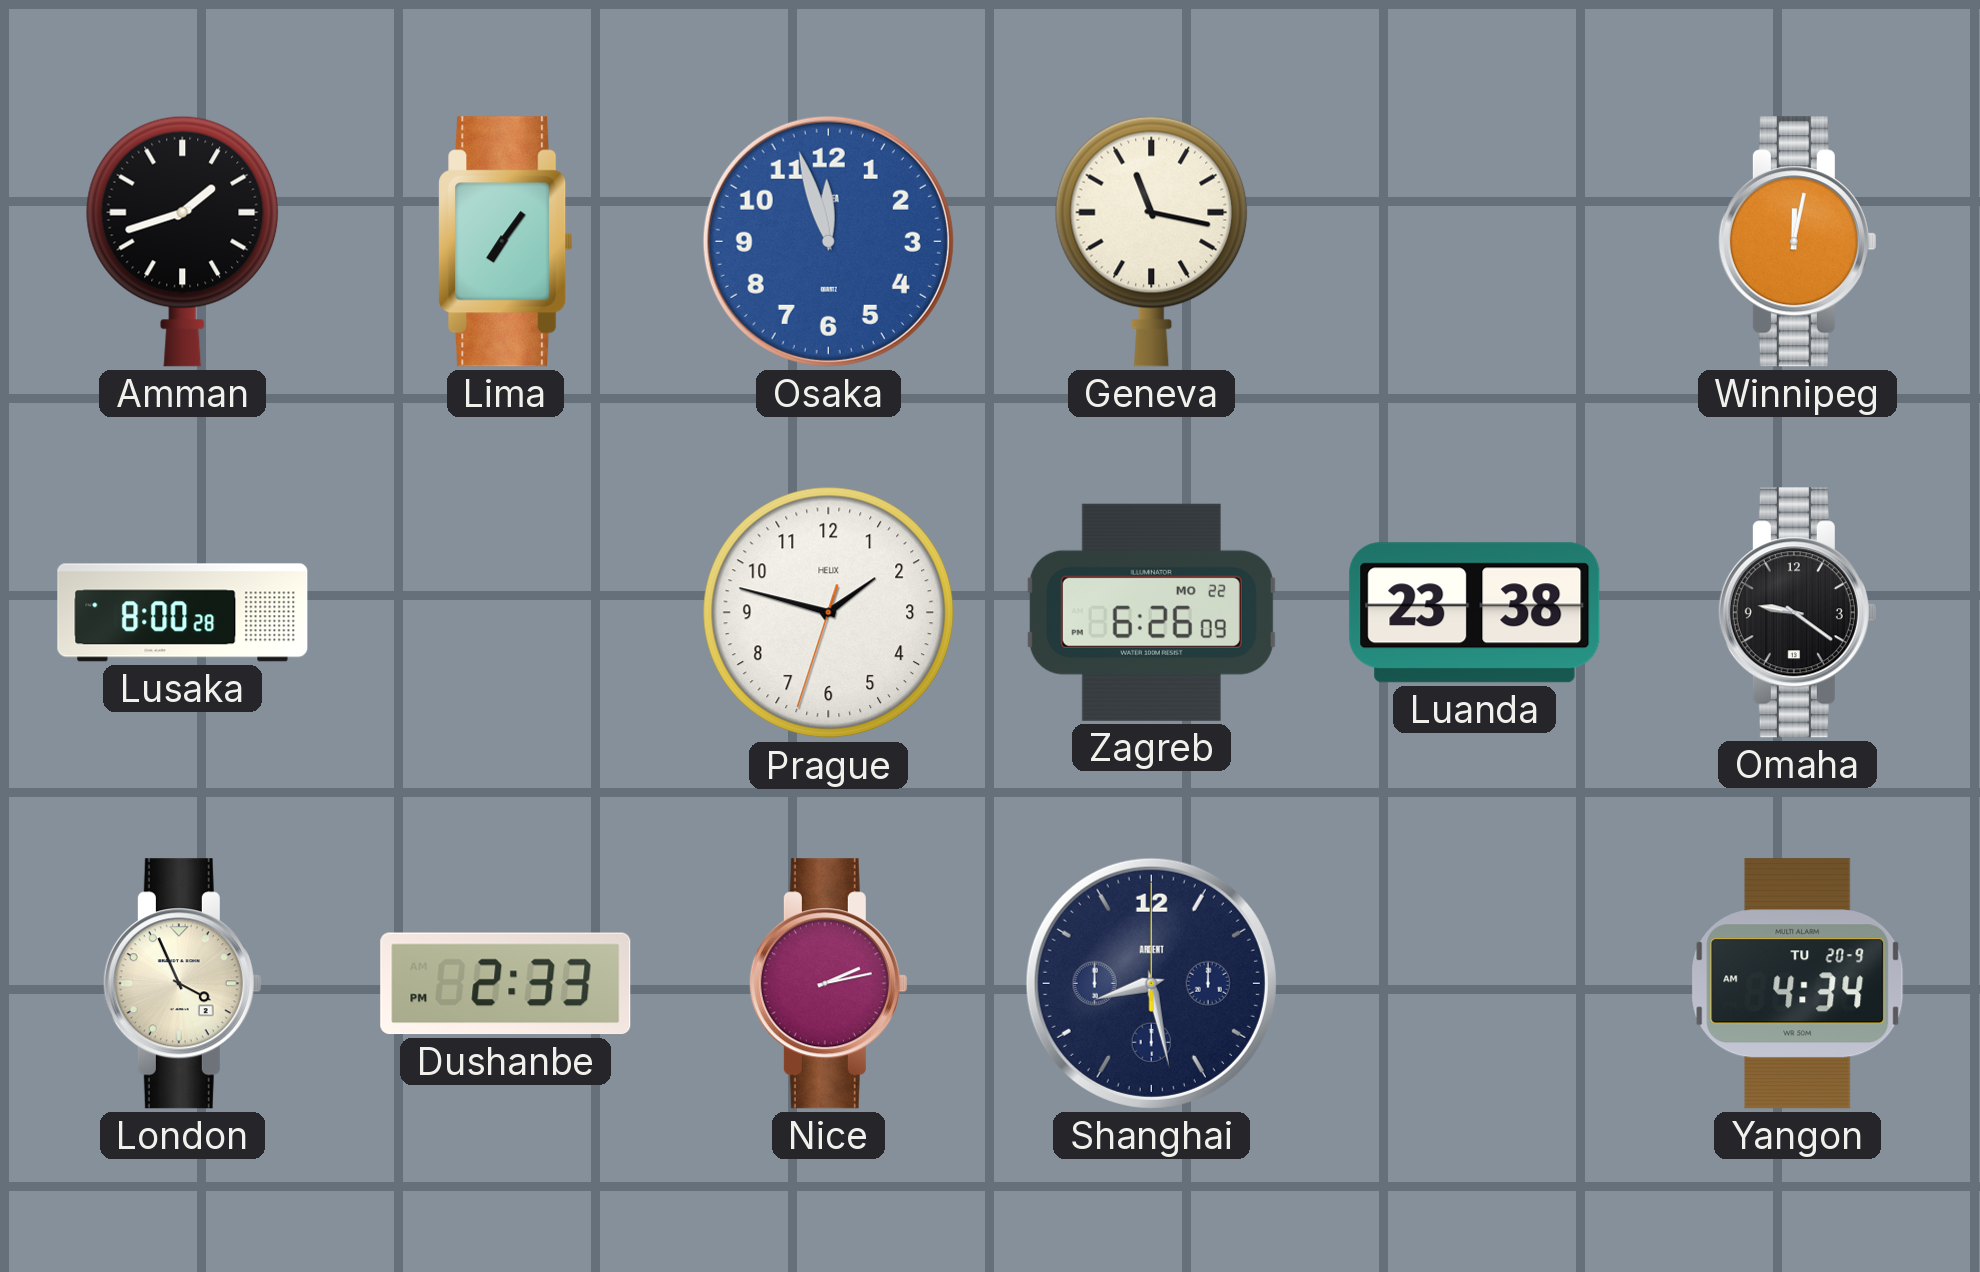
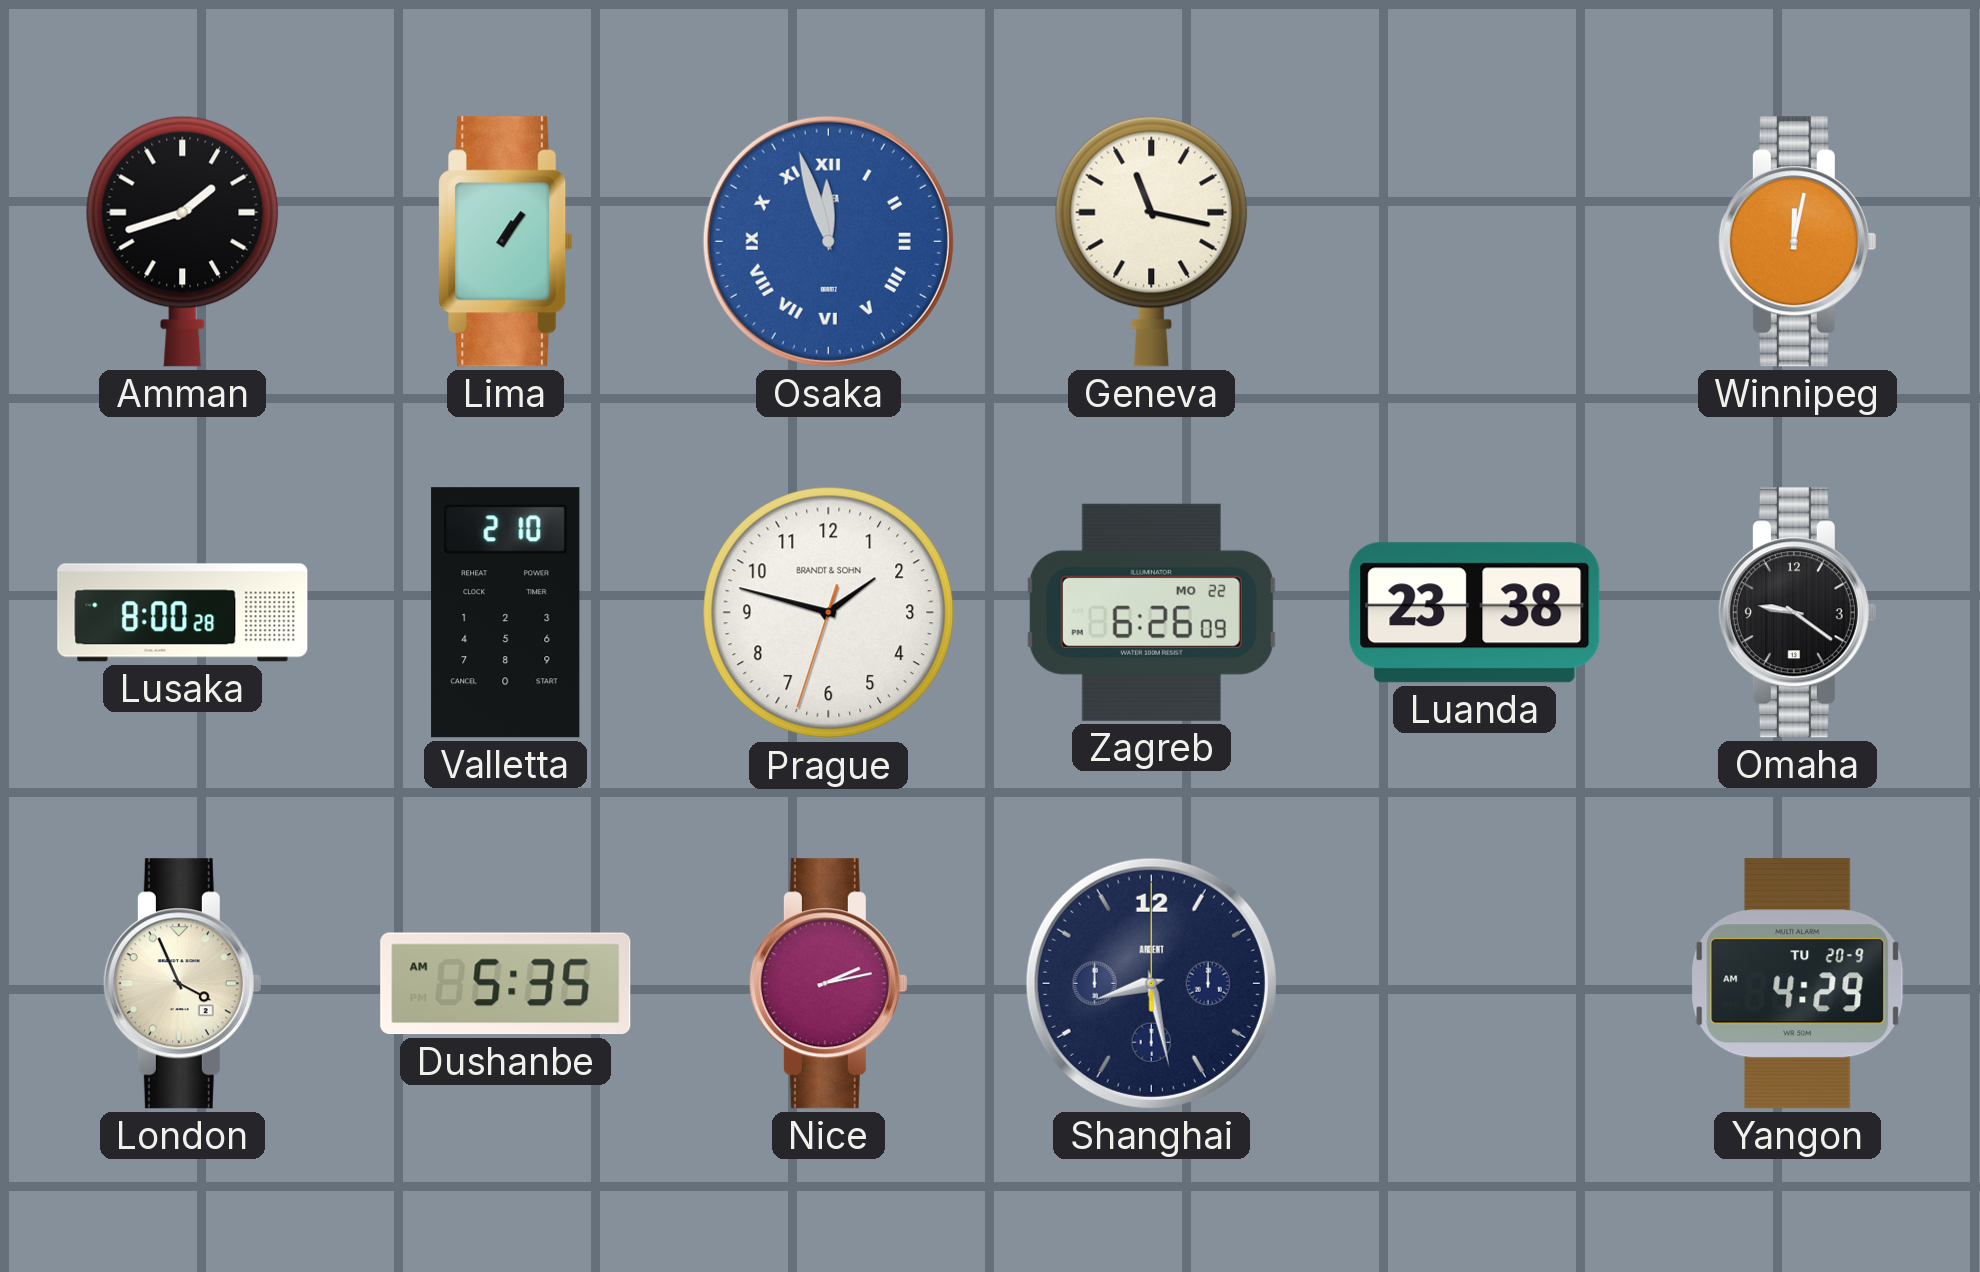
Lima: 7:06 -> 1:06 (506, 242)
Osaka numerals: Arabic -> Roman (828, 241)
Valletta: none -> 2:10 (506, 613)
Prague brand: HELIX -> BRANDT & SOHN (829, 613)
Dushanbe: 2:33 -> 5:35 (506, 984)
Yangon: 4:34 -> 4:29 (1798, 984)
